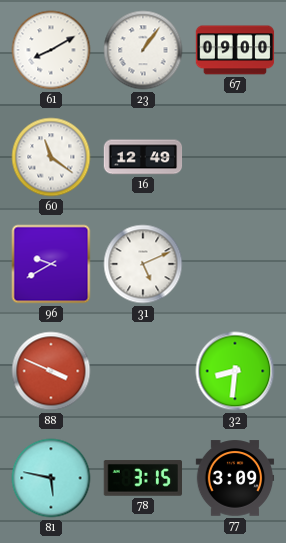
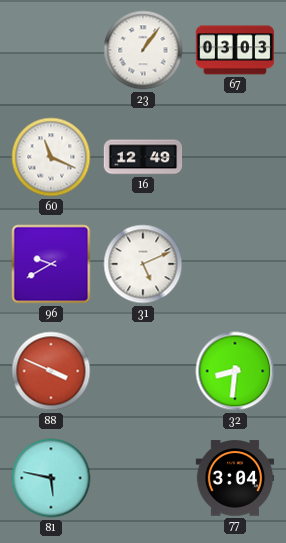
61: 8:10 -> none (51, 50)
67: 09:00 -> 03:03 (235, 50)
60: 11:21 -> 11:19 (51, 157)
78: 3:15 -> none (142, 479)
77: 3:09 -> 3:04 (235, 478)
